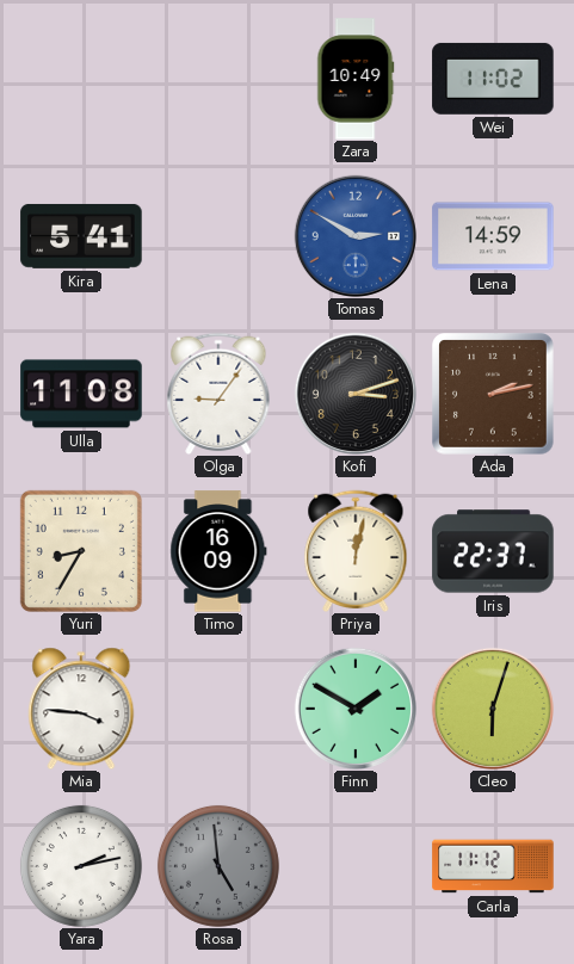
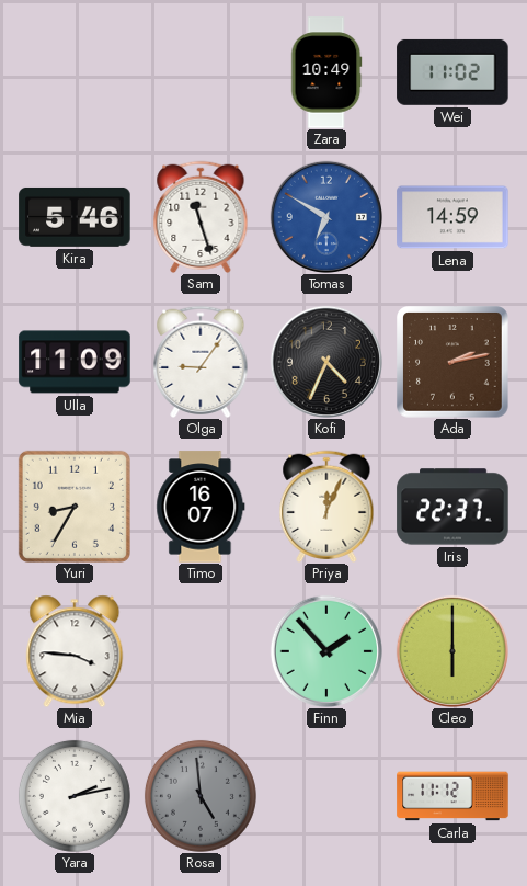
Kira: 5:41 -> 5:46 (75, 217)
Sam: none -> 11:27 (201, 216)
Tomas: 2:50 -> 6:50 (326, 217)
Ulla: 11:08 -> 11:09 (75, 362)
Kofi: 3:12 -> 4:34 (326, 362)
Timo: 16:09 -> 16:07 (201, 507)
Priya: 12:02 -> 12:04 (326, 506)
Finn: 1:50 -> 1:53 (326, 651)
Cleo: 6:03 -> 6:00 (452, 651)
